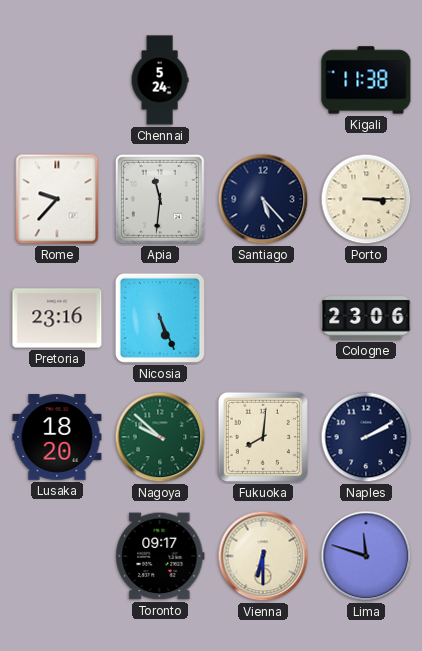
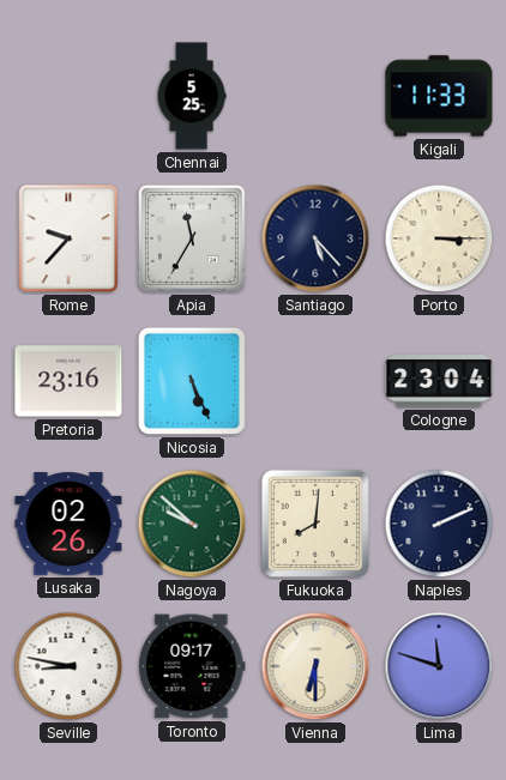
Chennai: 5:24 -> 5:25 (192, 96)
Kigali: 11:38 -> 11:33 (439, 96)
Apia: 11:31 -> 11:35 (192, 238)
Cologne: 23:06 -> 23:04 (439, 381)
Lusaka: 18:20 -> 02:26 (68, 524)
Naples: 2:10 -> 2:11 (439, 524)
Seville: none -> 8:47 (68, 666)
